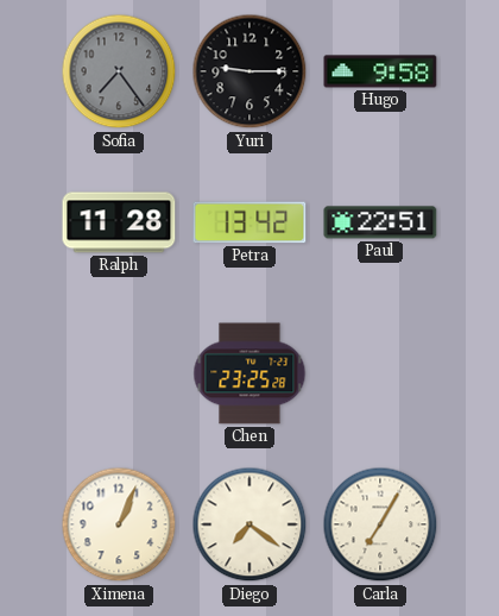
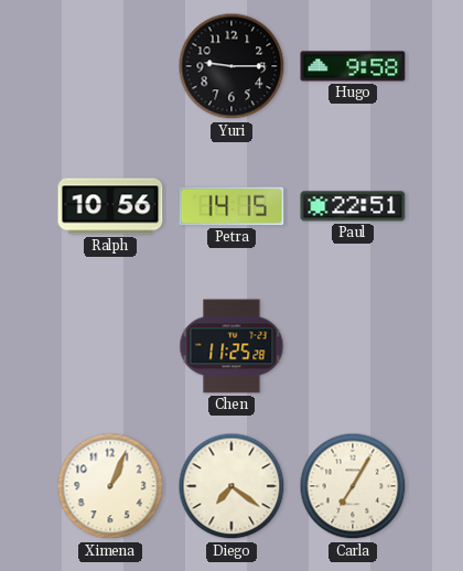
Sofia: 7:24 -> none (119, 71)
Ralph: 11:28 -> 10:56 (110, 206)
Petra: 13:42 -> 14:15 (232, 206)
Chen: 23:25 -> 11:25 (232, 346)
